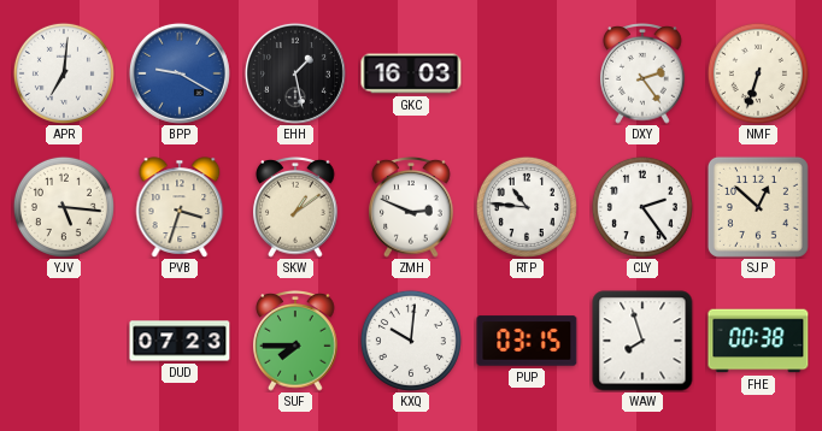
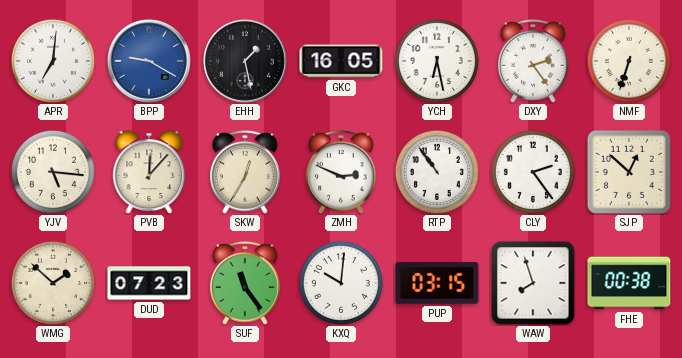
GKC: 16:03 -> 16:05 (341, 61)
YCH: none -> 6:28 (437, 61)
PVB: 3:33 -> 12:07 (149, 172)
SKW: 1:09 -> 12:35 (245, 173)
RTP: 10:46 -> 10:54 (437, 172)
WMG: none -> 1:52 (53, 283)
SUF: 7:45 -> 11:24 (245, 284)
